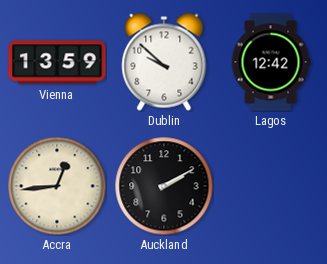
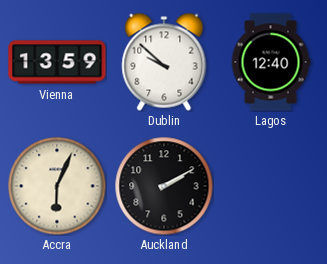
Lagos: 12:42 -> 12:40 (271, 62)
Accra: 12:44 -> 6:04 (57, 186)
